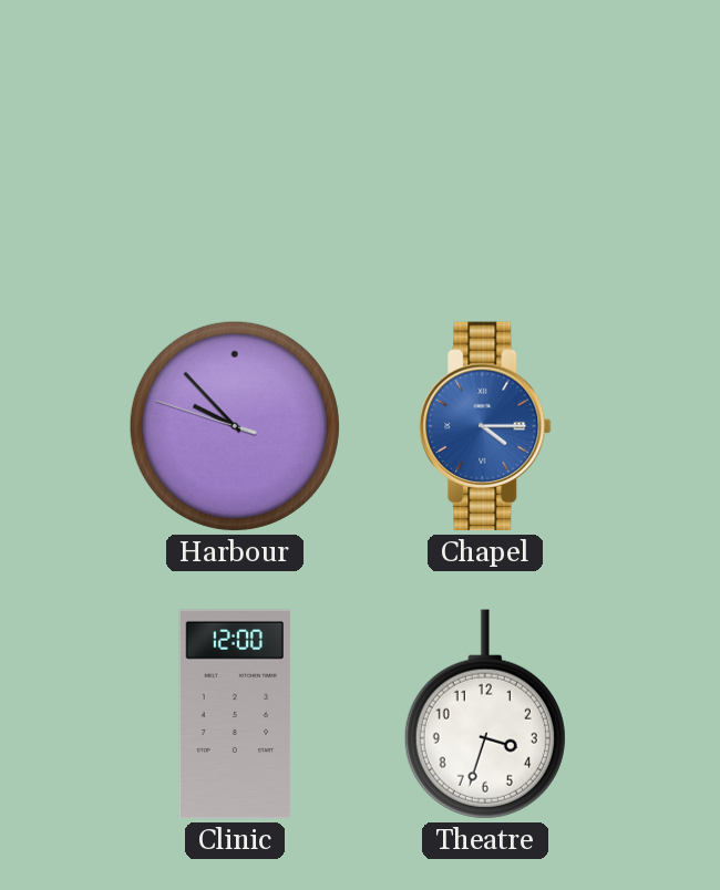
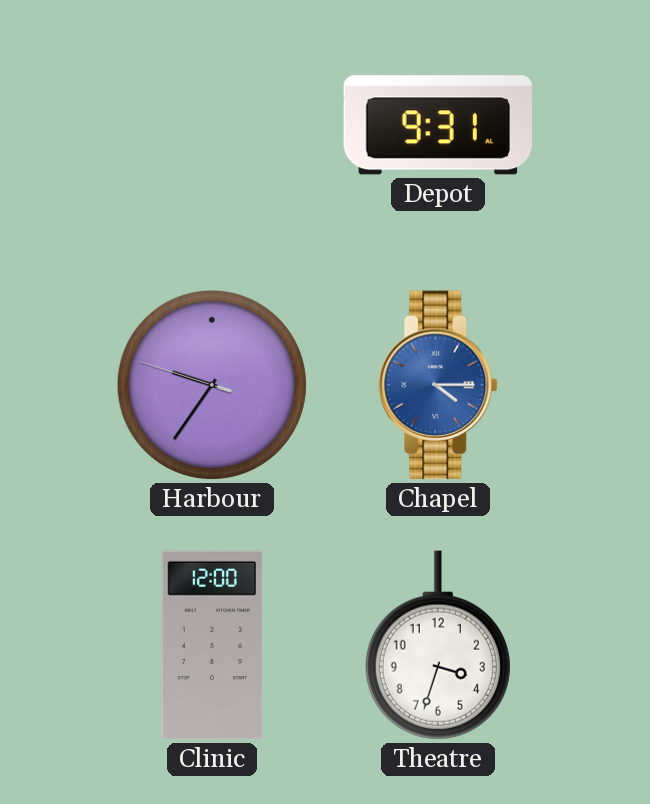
Depot: none -> 9:31 (437, 125)
Harbour: 9:52 -> 9:35 (212, 385)
